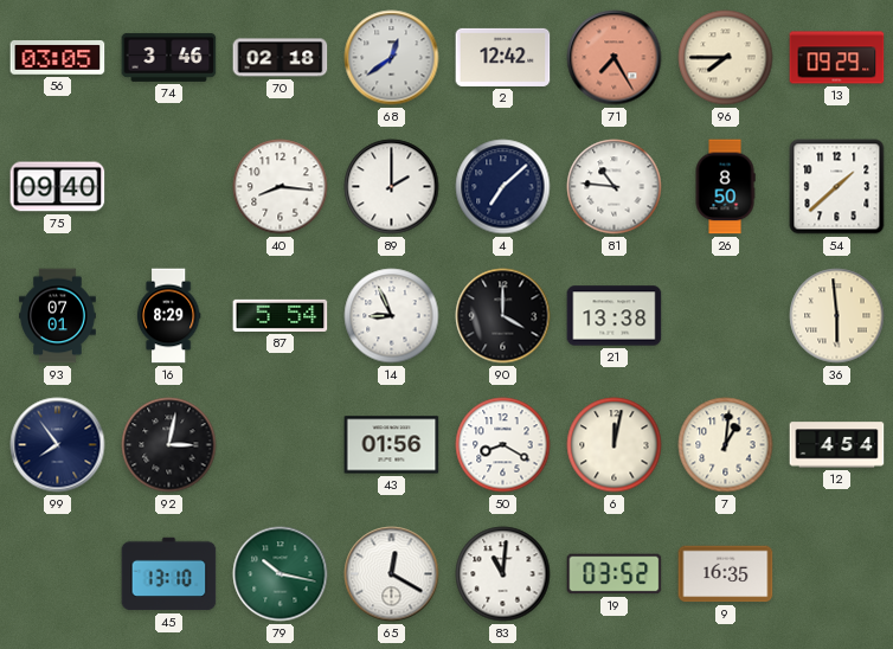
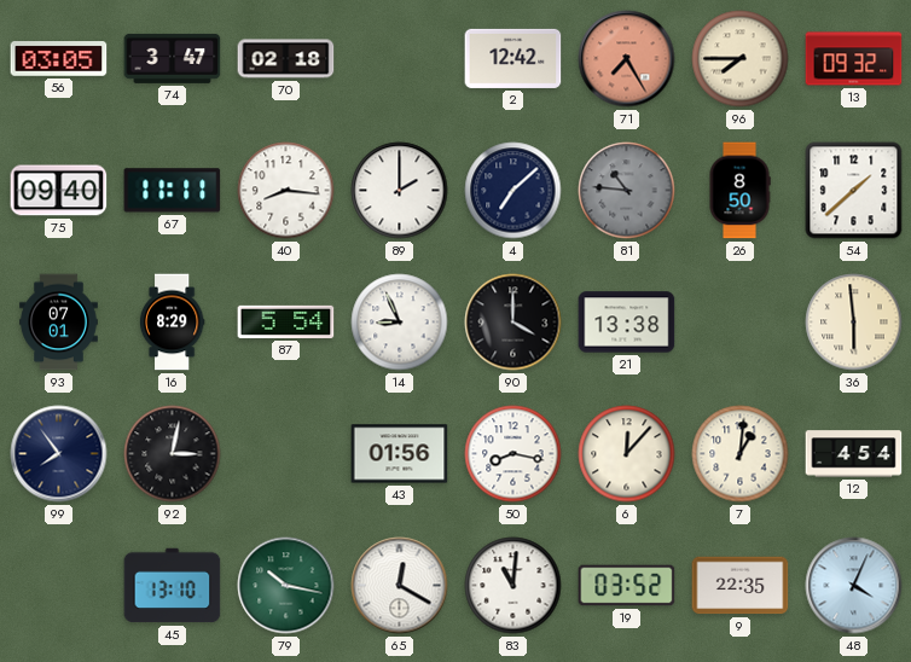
74: 3:46 -> 3:47 (173, 58)
68: 12:39 -> none (392, 58)
13: 09:29 -> 09:32 (854, 59)
67: none -> 11:11 (173, 191)
81 dial: white -> grey (627, 191)
50: 8:20 -> 8:17 (513, 454)
6: 12:02 -> 12:07 (627, 454)
9: 16:35 -> 22:35 (741, 586)
48: none -> 4:04 (854, 586)
